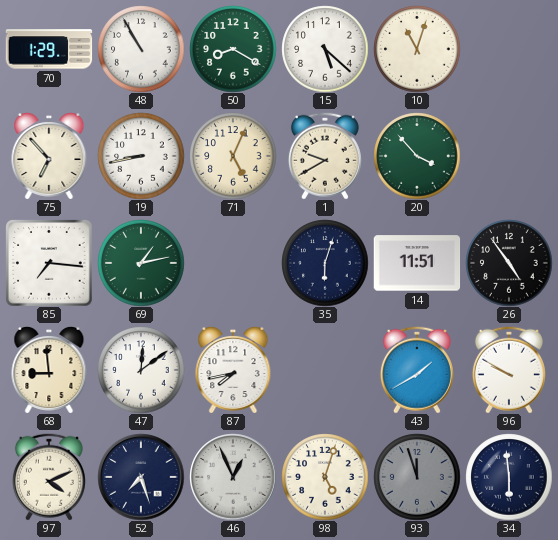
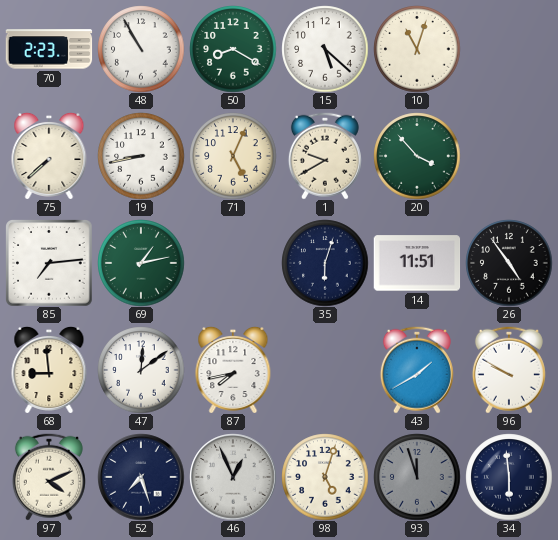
70: 1:29 -> 2:23 (49, 49)
75: 6:53 -> 7:38 (49, 156)
85: 7:16 -> 7:14 (49, 263)
